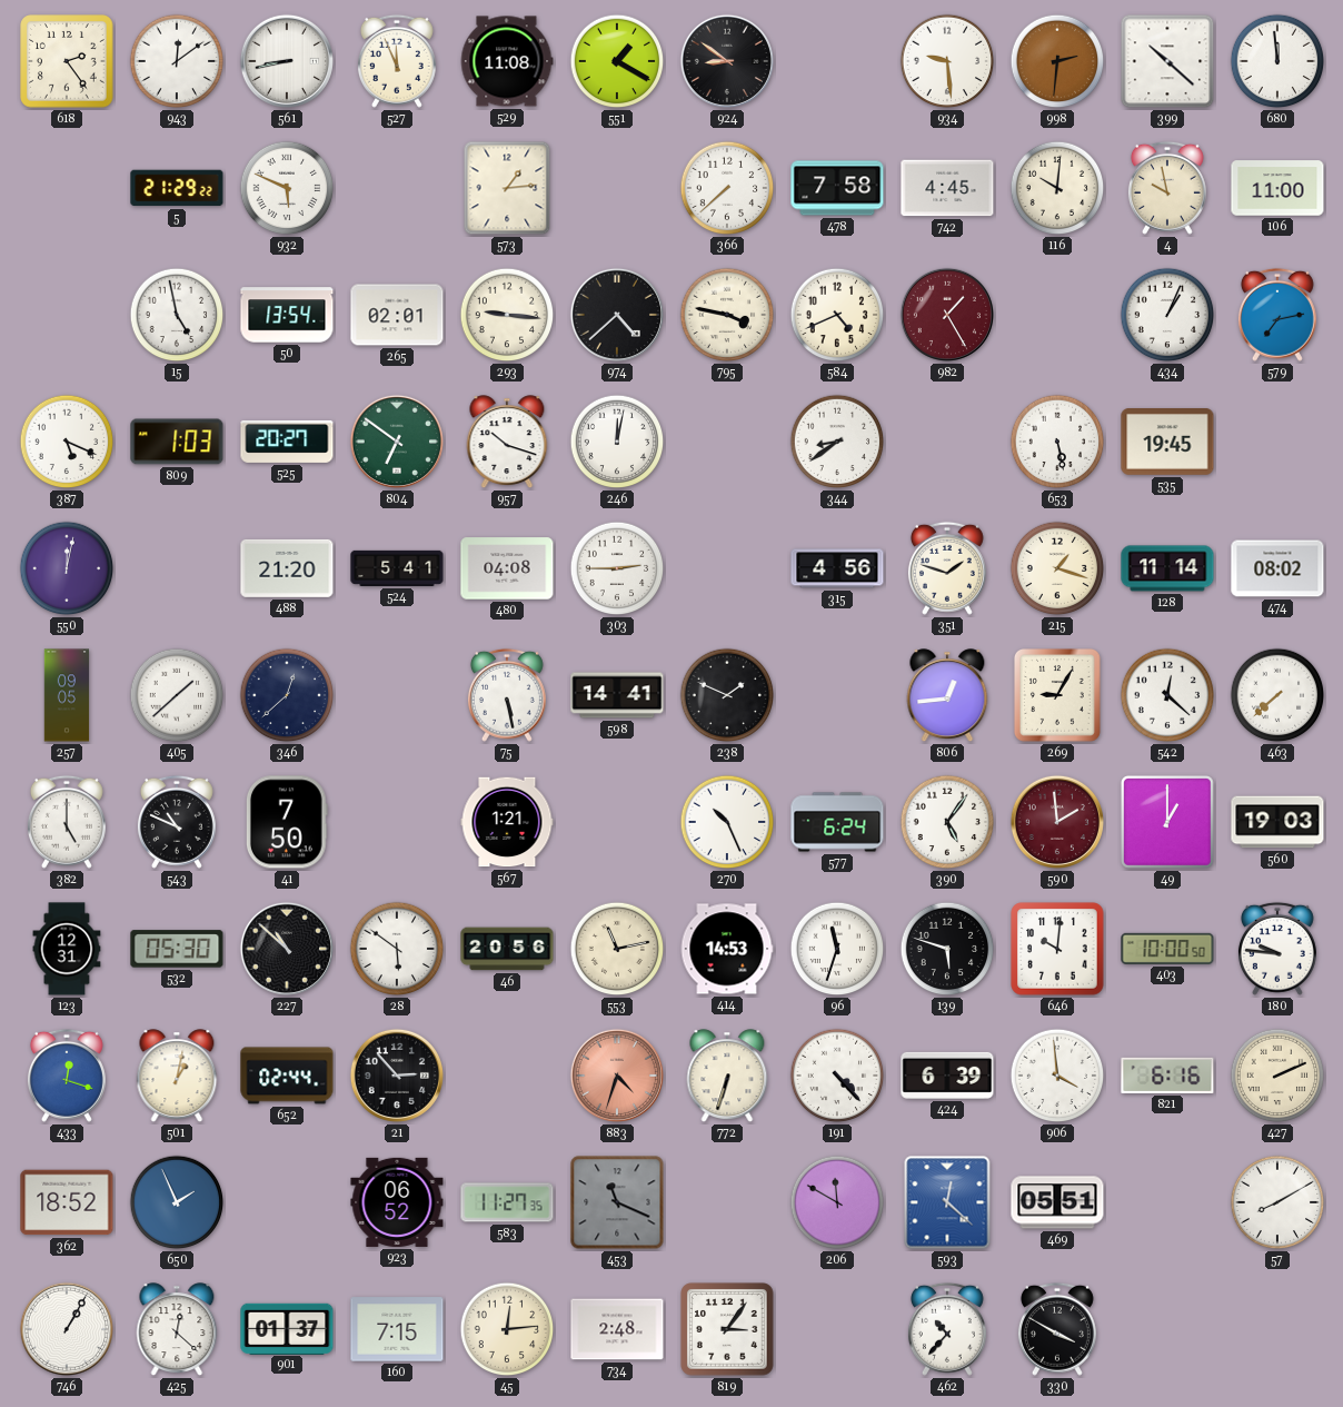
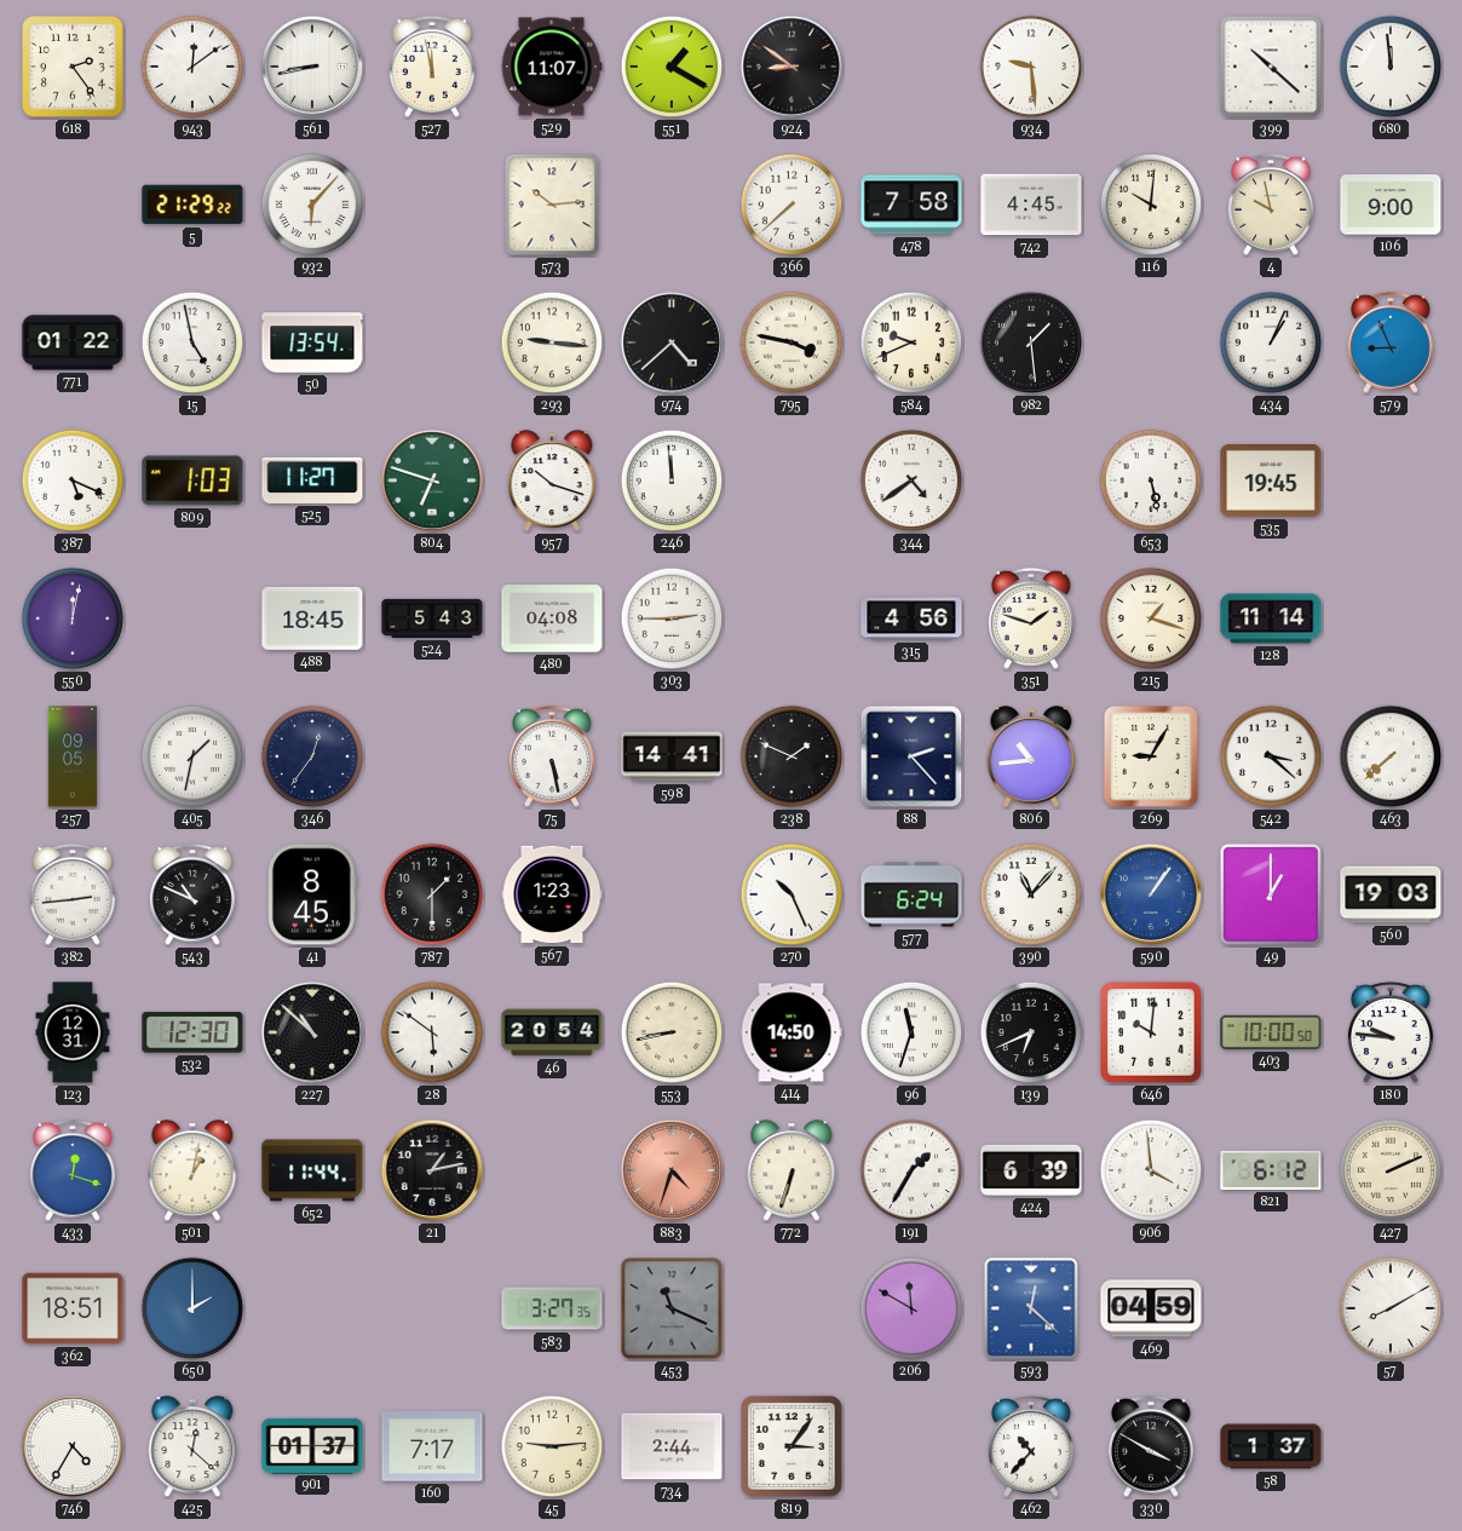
527: 11:56 -> 11:58 (432, 67)
529: 11:08 -> 11:07 (552, 67)
998: 2:31 -> none (1057, 61)
932: 5:49 -> 6:07 (312, 205)
573: 1:14 -> 10:14 (552, 205)
106: 11:00 -> 9:00 (1391, 205)
771: none -> 01:22 (73, 343)
265: 02:01 -> none (397, 315)
584: 4:41 -> 9:41 (911, 343)
982: 1:25 -> 1:29 (1031, 343)
982 dial: burgundy -> black (1031, 343)
579: 7:13 -> 8:56 (1391, 343)
525: 20:27 -> 11:27 (312, 480)
804: 6:51 -> 6:48 (432, 480)
246: 12:02 -> 11:59 (672, 480)
344: 8:39 -> 4:39 (911, 480)
488: 21:20 -> 18:45 (312, 618)
524: 5:41 -> 5:43 (432, 618)
474: 08:02 -> none (1277, 568)
405: 1:38 -> 1:32 (192, 756)
346: 12:38 -> 12:36 (312, 756)
88: none -> 2:23 (911, 756)
806: 12:44 -> 10:44 (1031, 758)
542: 12:22 -> 3:22 (1271, 756)
382: 5:00 -> 2:44 (73, 894)
41: 7:50 -> 8:45 (312, 894)
787: none -> 1:30 (432, 894)
567: 1:21 -> 1:23 (552, 894)
390: 5:06 -> 11:07 (1031, 894)
590: 1:59 -> 1:06 (1151, 894)
590 dial: burgundy -> blue (1151, 894)
532: 05:30 -> 12:30 (192, 1032)
46: 20:56 -> 20:54 (552, 1032)
553: 11:13 -> 8:43 (672, 1032)
414: 14:53 -> 14:50 (792, 1032)
139: 5:48 -> 6:41 (1031, 1032)
652: 02:44 -> 11:44 (312, 1170)
21: 2:53 -> 1:13 (432, 1170)
191: 4:23 -> 1:35 (911, 1170)
821: 6:16 -> 6:12 (1271, 1170)
362: 18:52 -> 18:51 (73, 1308)
650: 1:56 -> 2:00 (192, 1308)
923: 06:52 -> none (397, 1202)
583: 11:27 -> 3:27 (552, 1308)
469: 05:51 -> 04:59 (1151, 1308)
746: 1:05 -> 4:35 (73, 1446)
160: 7:15 -> 7:17 (432, 1446)
45: 12:14 -> 9:14 (552, 1446)
734: 2:48 -> 2:44 (672, 1446)
58: none -> 1:37 (1271, 1446)
